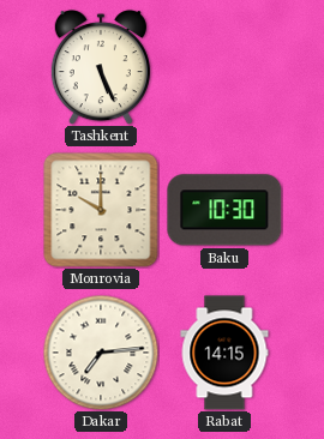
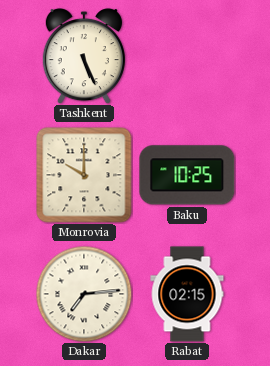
Baku: 10:30 -> 10:25 (187, 175)
Rabat: 14:15 -> 02:15 (187, 294)
